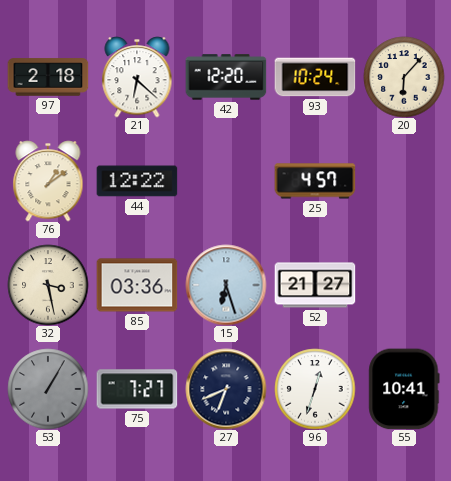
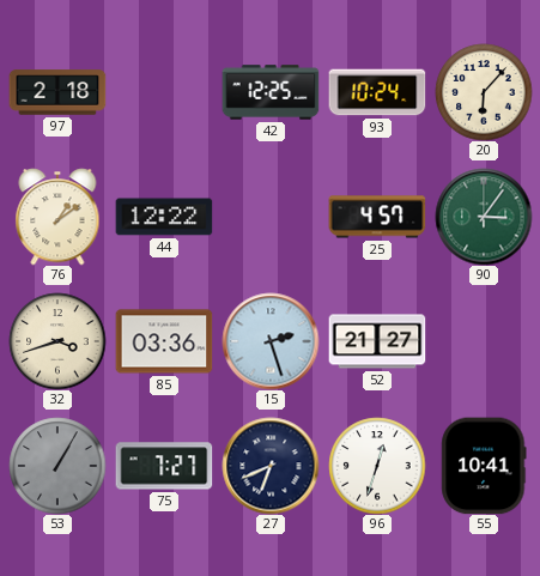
21: 6:22 -> none (137, 77)
42: 12:20 -> 12:25 (271, 92)
90: none -> 3:06 (484, 217)
32: 3:28 -> 3:42 (57, 341)
15: 6:27 -> 2:27 (271, 341)
